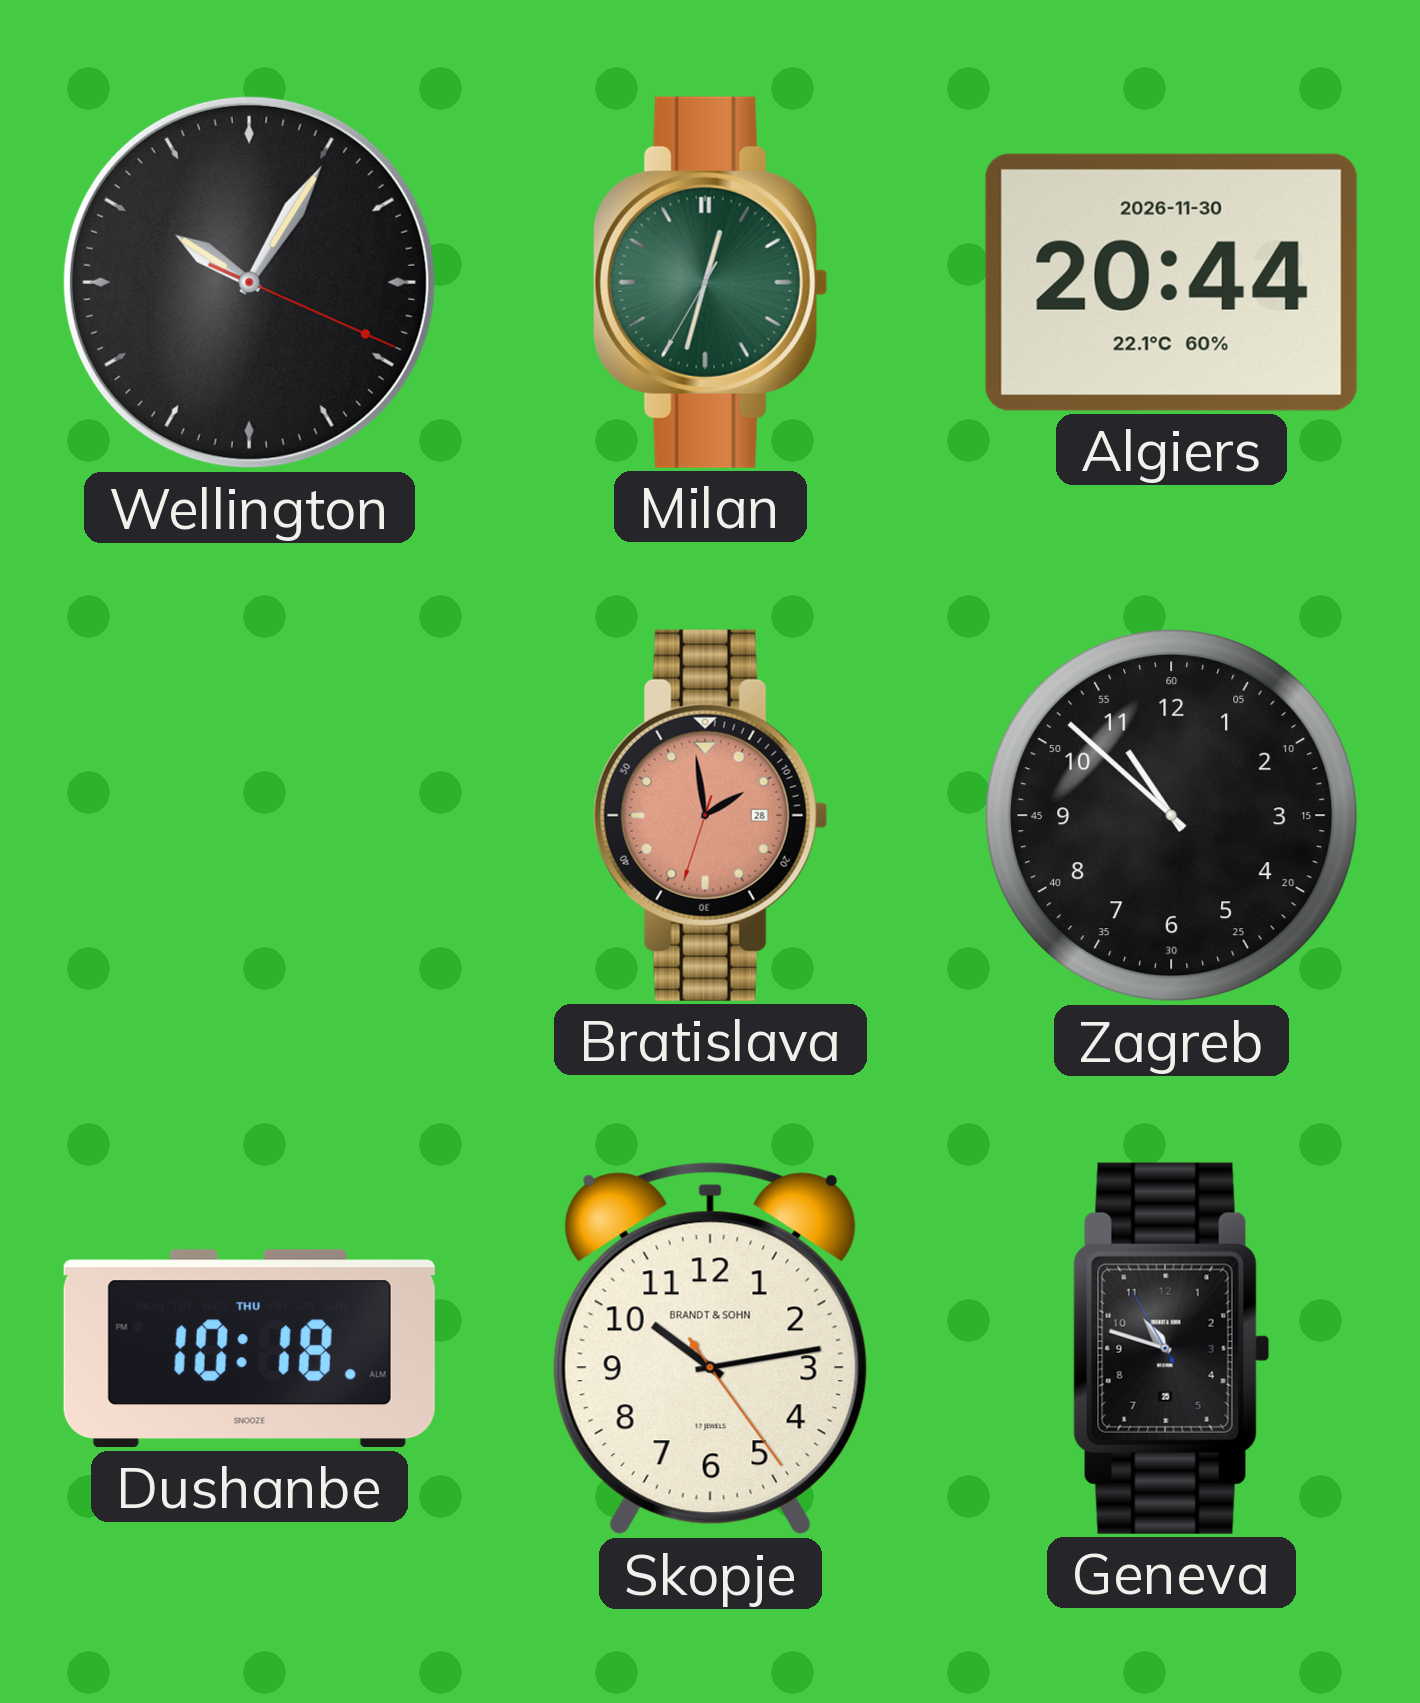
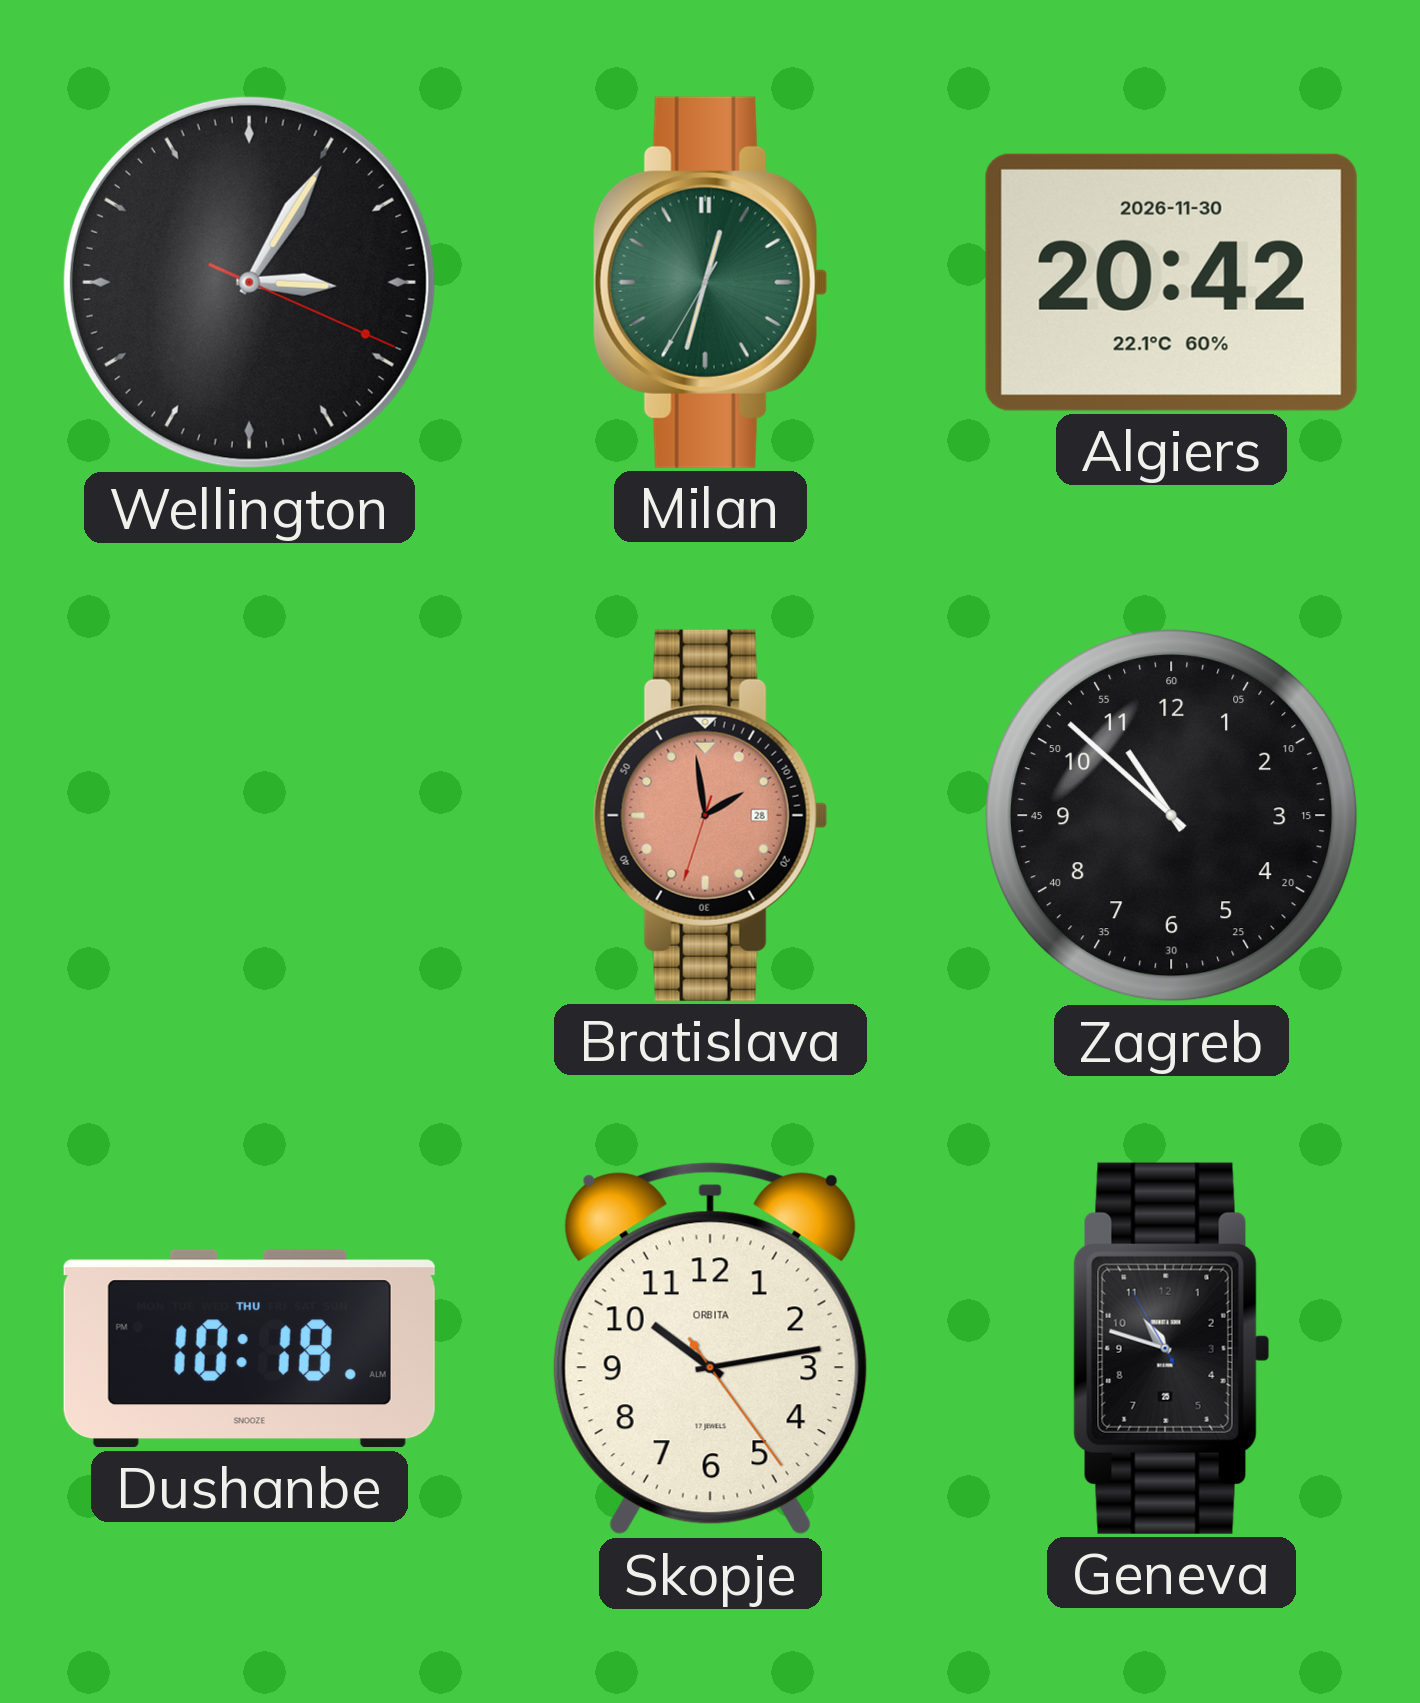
Wellington: 10:05 -> 3:05 (249, 282)
Algiers: 20:44 -> 20:42 (1171, 282)
Skopje brand: BRANDT & SOHN -> ORBITA (710, 1349)
